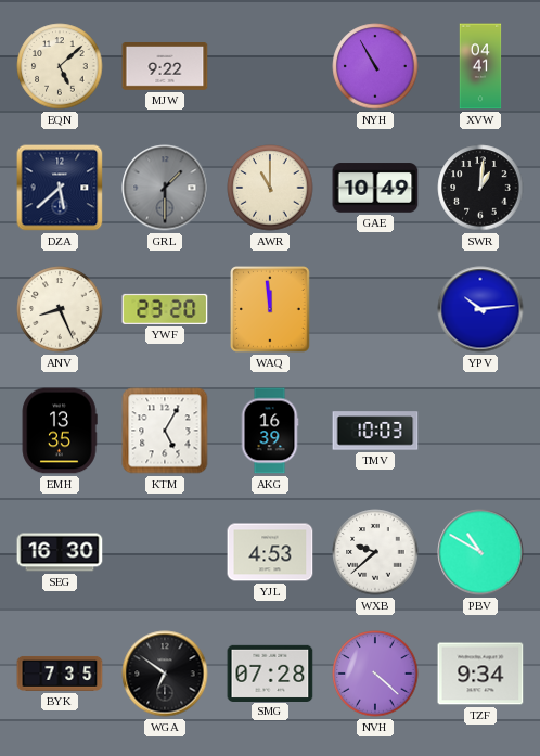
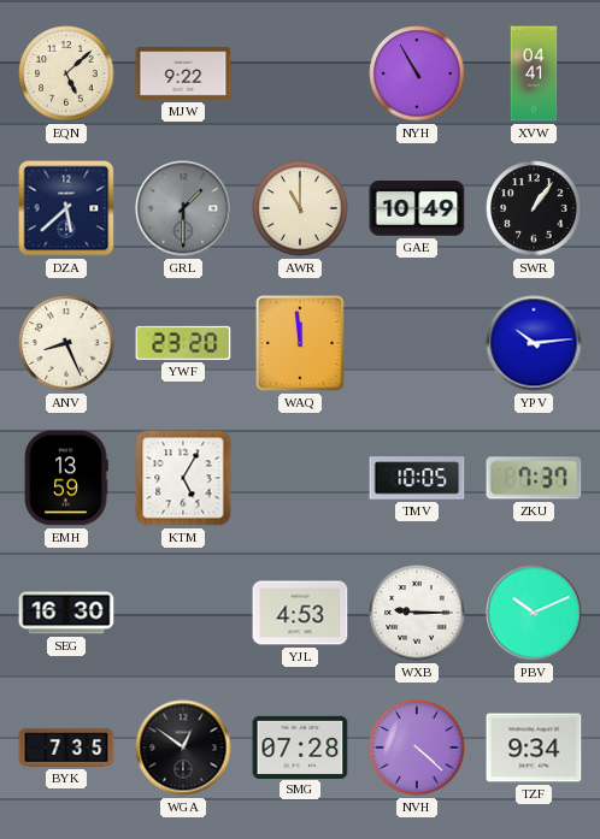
SWR: 1:01 -> 1:06 (534, 208)
EMH: 13:35 -> 13:59 (66, 478)
AKG: 16:39 -> none (270, 431)
TMV: 10:03 -> 10:05 (417, 478)
ZKU: none -> 7:37 (534, 478)
WXB: 9:38 -> 9:15 (417, 613)
PBV: 10:50 -> 10:11 (534, 613)
WGA: 6:51 -> 12:51 (183, 748)
